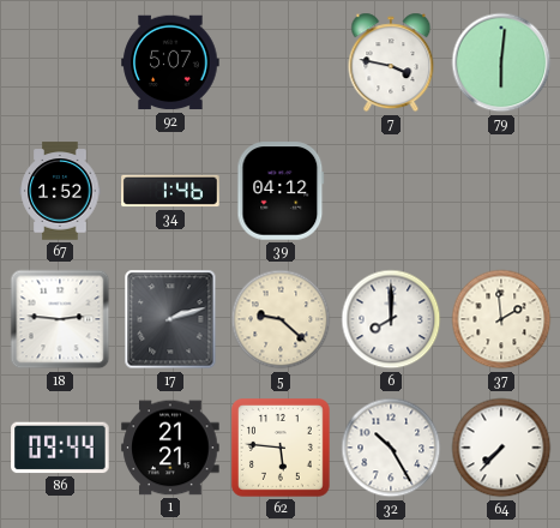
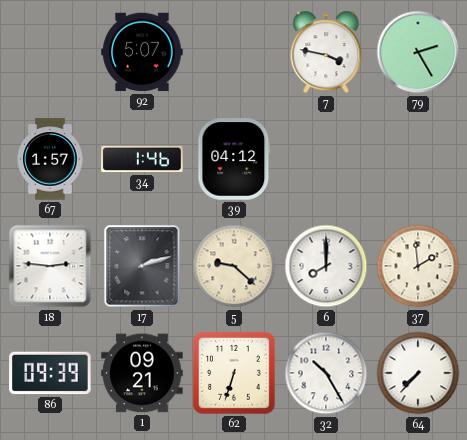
79: 6:01 -> 2:25 (418, 52)
67: 1:52 -> 1:57 (50, 159)
86: 09:44 -> 09:39 (50, 373)
1: 21:21 -> 09:21 (142, 373)
62: 5:46 -> 6:33 (235, 374)
